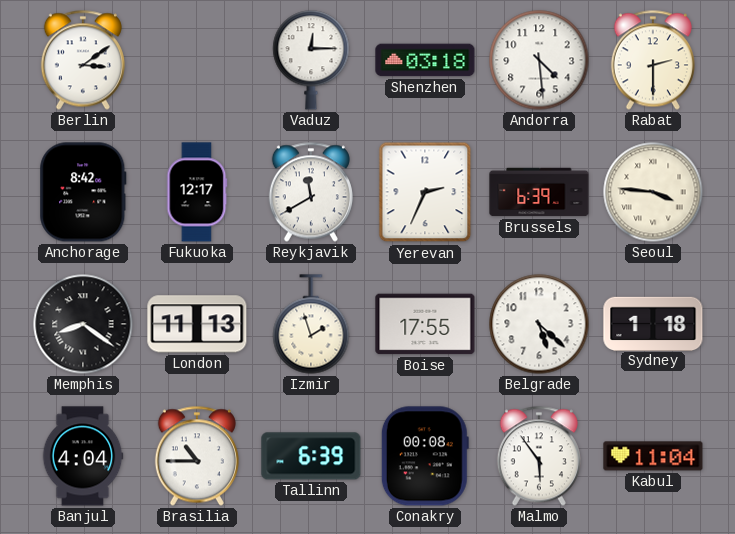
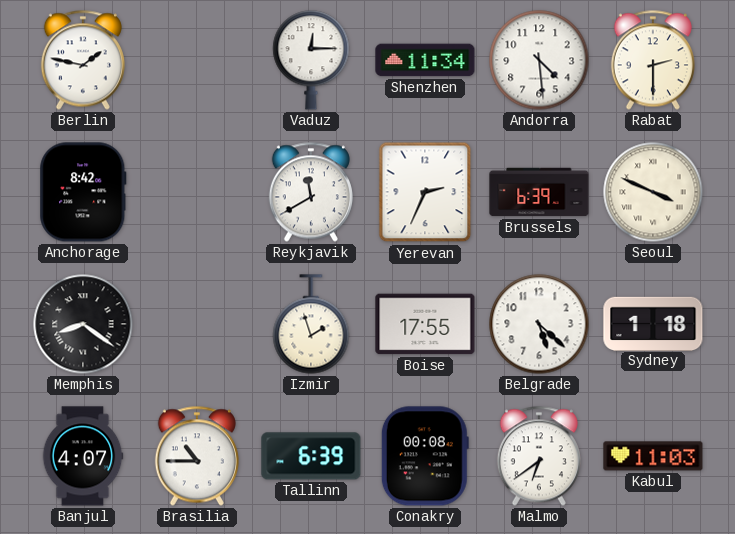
Berlin: 3:09 -> 1:47 (83, 60)
Shenzhen: 03:18 -> 11:34 (425, 60)
Fukuoka: 12:17 -> none (197, 192)
Seoul: 3:46 -> 3:49 (653, 192)
London: 11:13 -> none (197, 324)
Banjul: 4:04 -> 4:07 (83, 456)
Malmo: 5:54 -> 6:39 (539, 456)
Kabul: 11:04 -> 11:03 (653, 456)
